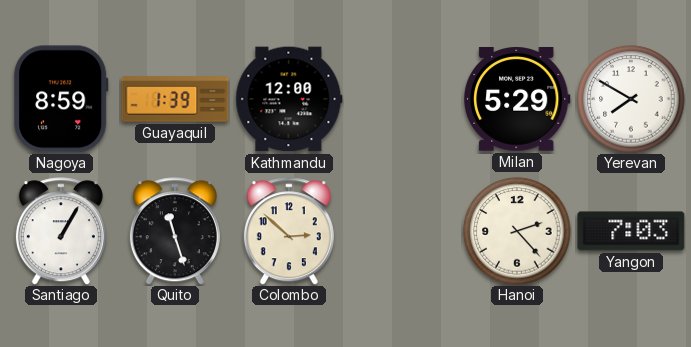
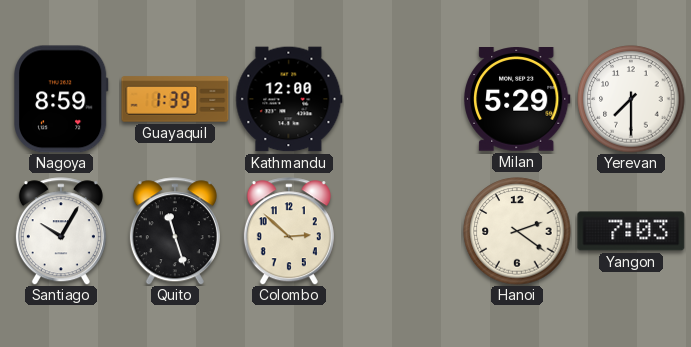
Yerevan: 7:50 -> 7:30 (631, 99)
Santiago: 1:05 -> 10:05 (61, 231)
Hanoi: 2:23 -> 2:21 (517, 231)
